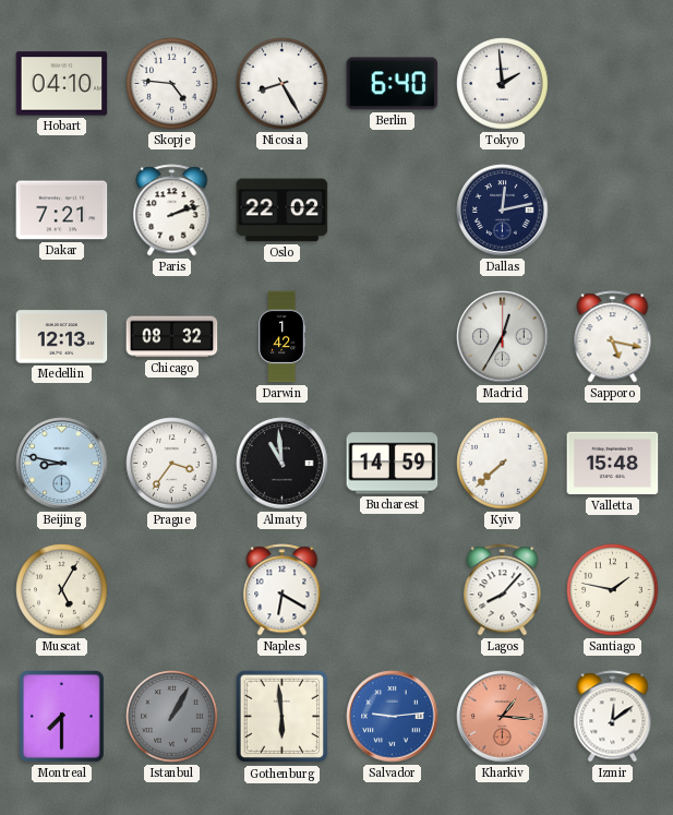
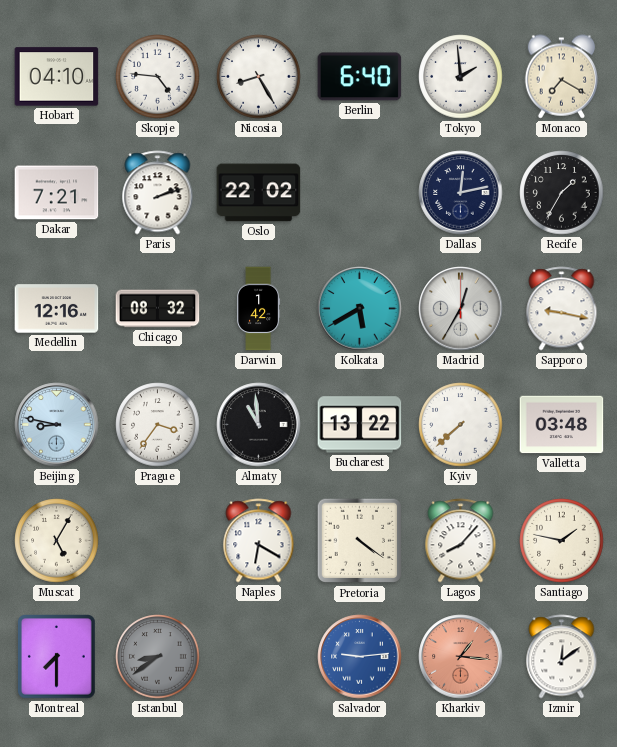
Monaco: none -> 7:20 (561, 77)
Recife: none -> 1:35 (562, 193)
Medellin: 12:13 -> 12:16 (57, 309)
Kolkata: none -> 5:40 (360, 309)
Sapporo: 5:17 -> 9:17 (562, 309)
Bucharest: 14:59 -> 13:22 (360, 425)
Valletta: 15:48 -> 03:48 (562, 425)
Pretoria: none -> 4:21 (360, 541)
Istanbul: 1:05 -> 8:39 (158, 657)
Gothenburg: 5:59 -> none (283, 717)
